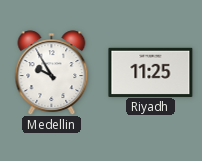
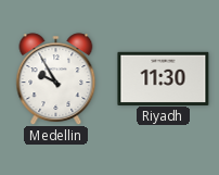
Riyadh: 11:25 -> 11:30 (164, 78)
